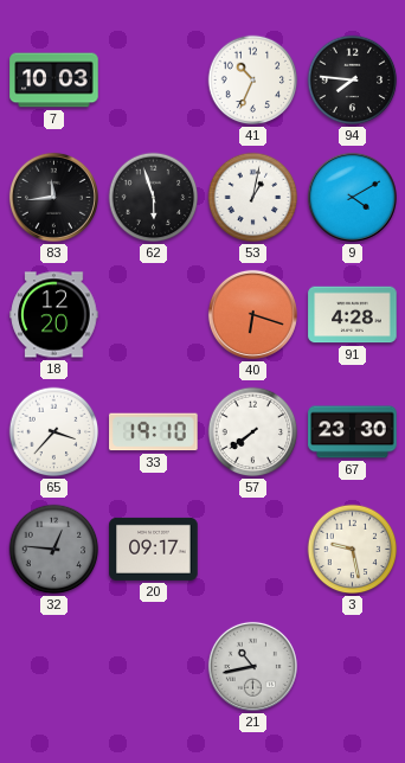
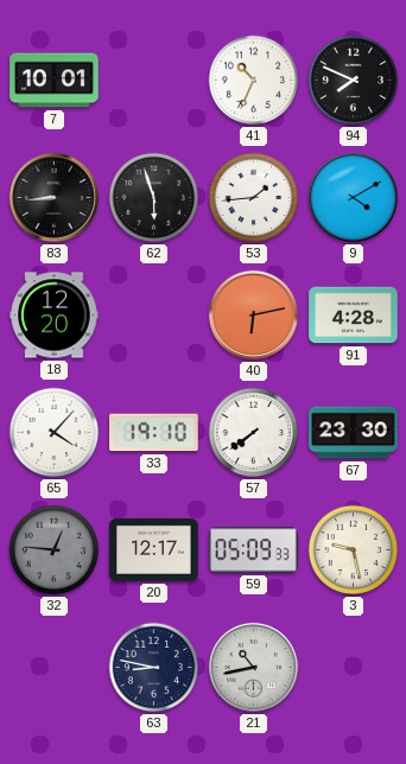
7: 10:03 -> 10:01 (55, 81)
94: 7:46 -> 7:49 (354, 81)
83: 11:44 -> 8:44 (53, 197)
53: 1:02 -> 1:44 (254, 198)
40: 6:18 -> 6:13 (253, 314)
65: 3:37 -> 4:07 (55, 433)
20: 09:17 -> 12:17 (154, 549)
59: none -> 05:09 (254, 550)
63: none -> 8:47 (154, 668)
